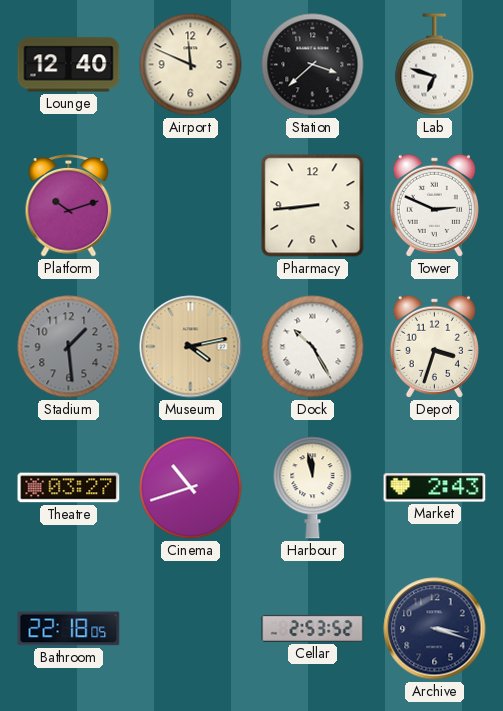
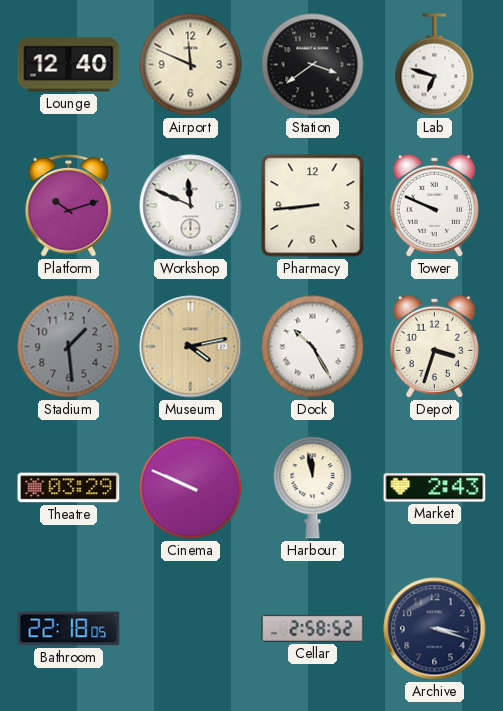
Station: 3:38 -> 3:39 (313, 65)
Workshop: none -> 11:49 (191, 206)
Tower: 2:49 -> 9:49 (434, 205)
Theatre: 03:27 -> 03:29 (69, 488)
Cinema: 10:42 -> 9:49 (191, 488)
Cellar: 2:53 -> 2:58 (313, 628)
